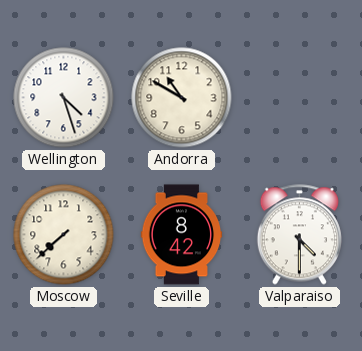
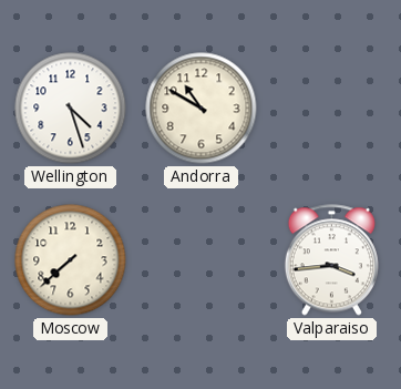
Seville: 8:42 -> none (182, 235)
Valparaiso: 4:30 -> 3:44 (331, 260)
